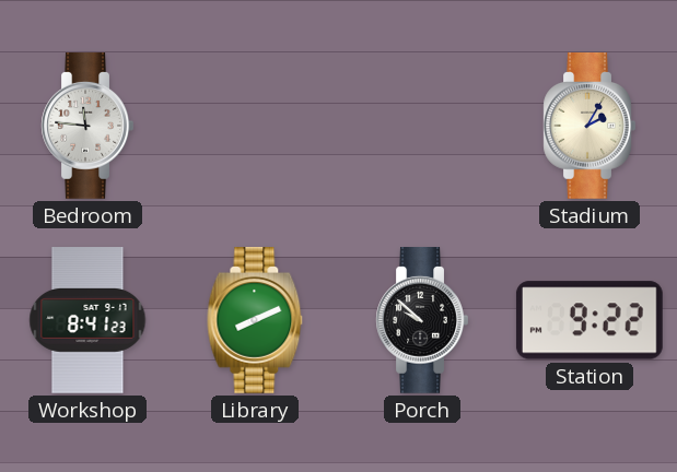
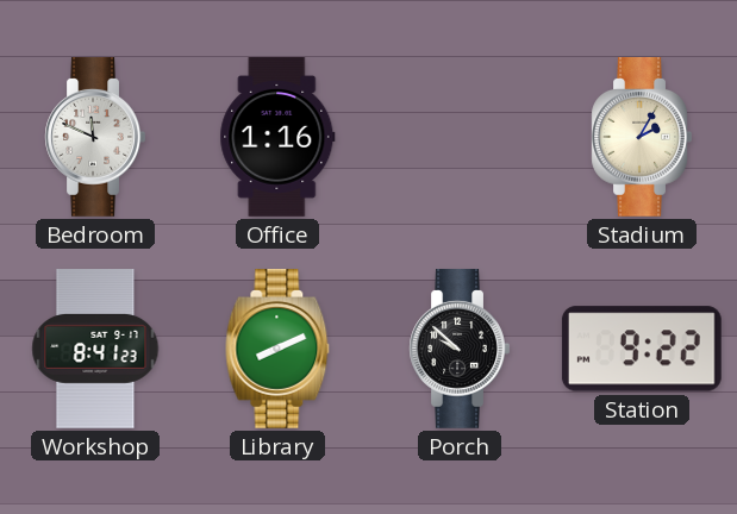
Bedroom: 11:46 -> 11:49 (95, 138)
Office: none -> 1:16 (277, 138)
